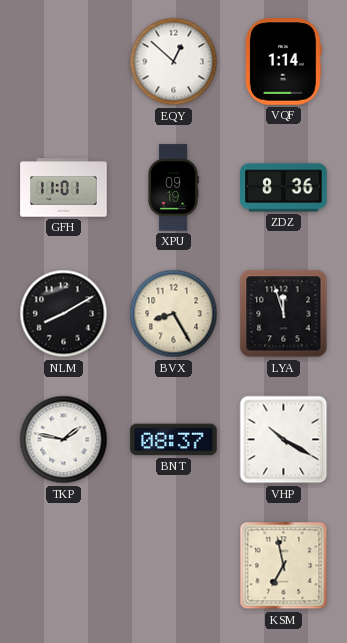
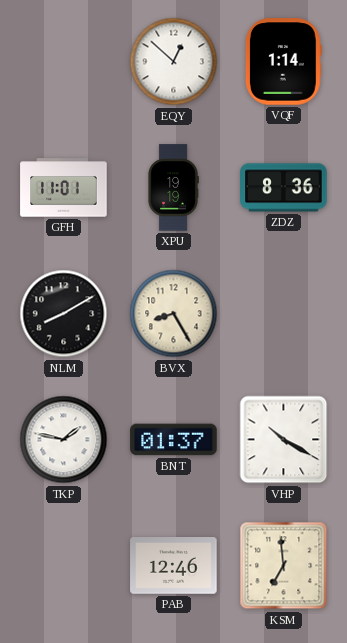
XPU: 09:19 -> 19:19 (173, 188)
LYA: 11:57 -> none (284, 314)
BNT: 08:37 -> 01:37 (174, 440)
PAB: none -> 12:46 (174, 566)
KSM: 6:58 -> 6:59 (284, 566)
